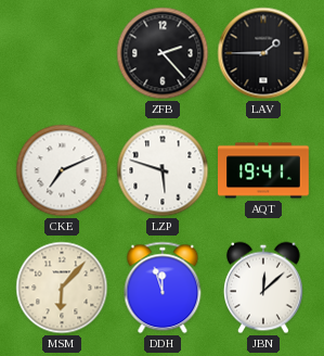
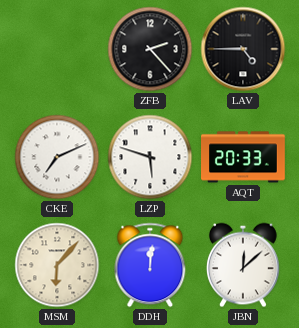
LAV: 1:45 -> 4:45 (243, 49)
AQT: 19:41 -> 20:33 (244, 157)
DDH: 11:57 -> 12:01 (150, 265)
